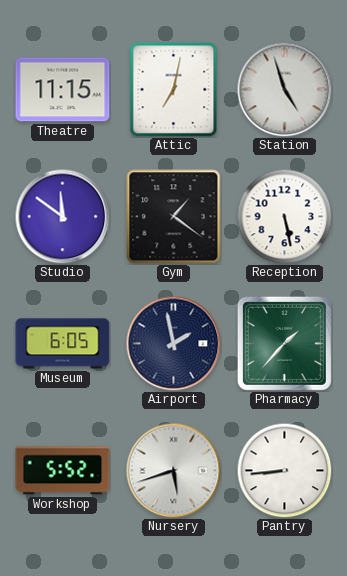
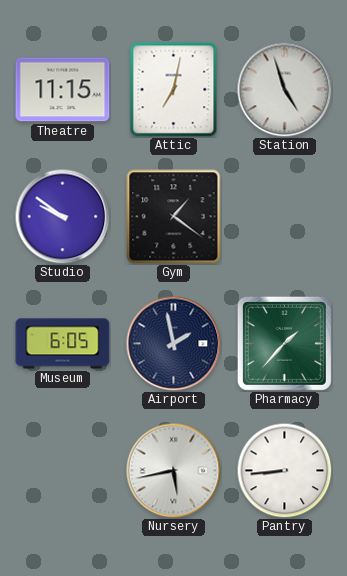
Studio: 11:51 -> 9:51 (62, 216)
Reception: 5:28 -> none (284, 216)
Workshop: 5:52 -> none (63, 471)
Nursery: 5:42 -> 5:43 (173, 470)
